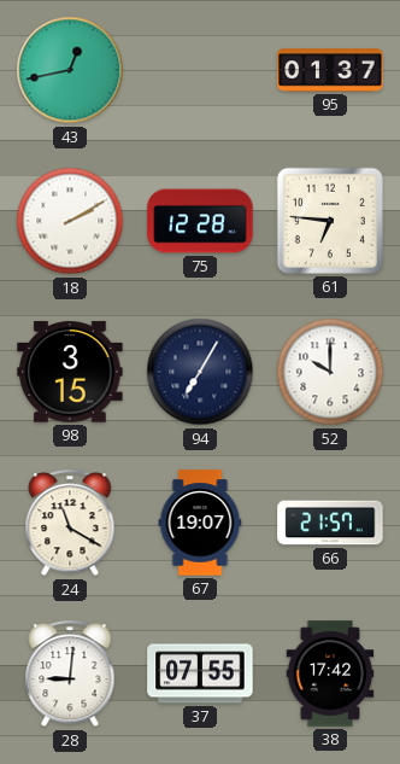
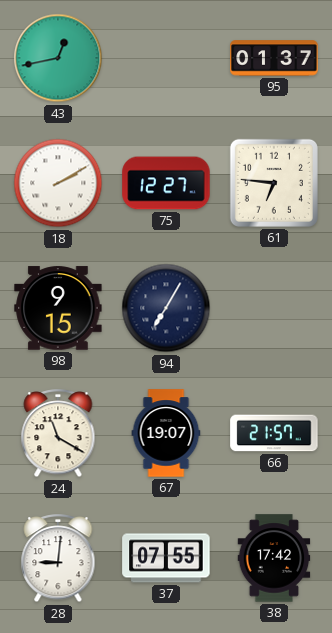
75: 12:28 -> 12:27 (166, 183)
98: 3:15 -> 9:15 (58, 308)
52: 10:00 -> none (330, 372)
